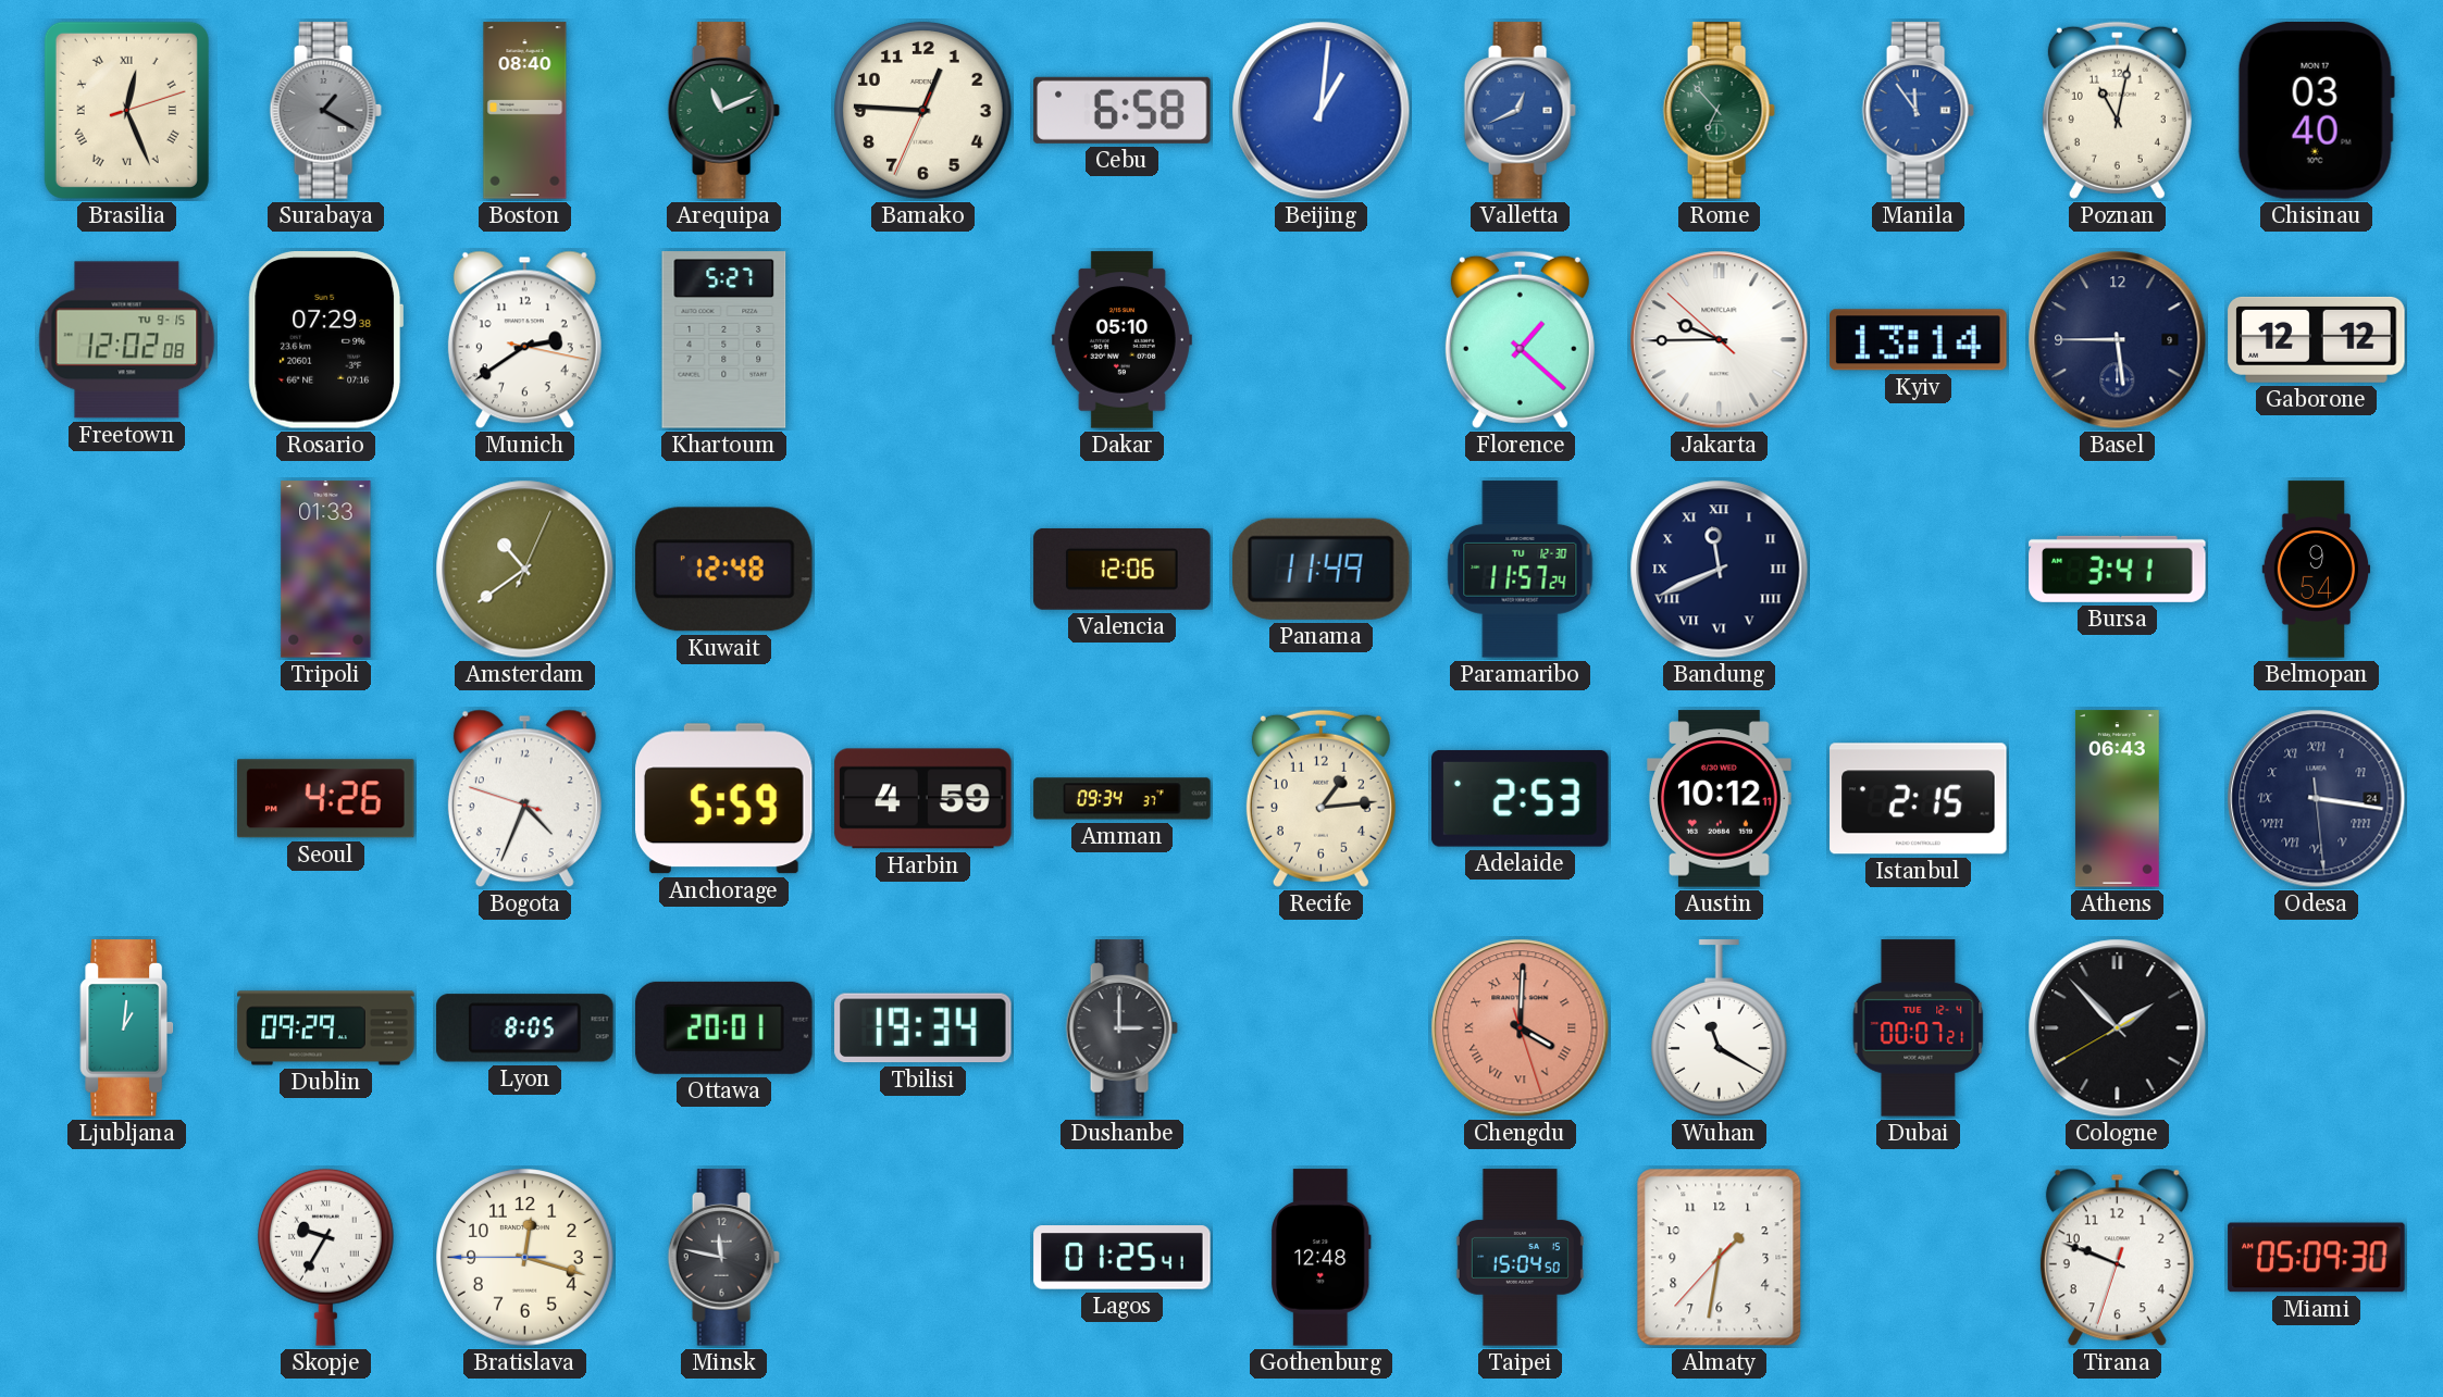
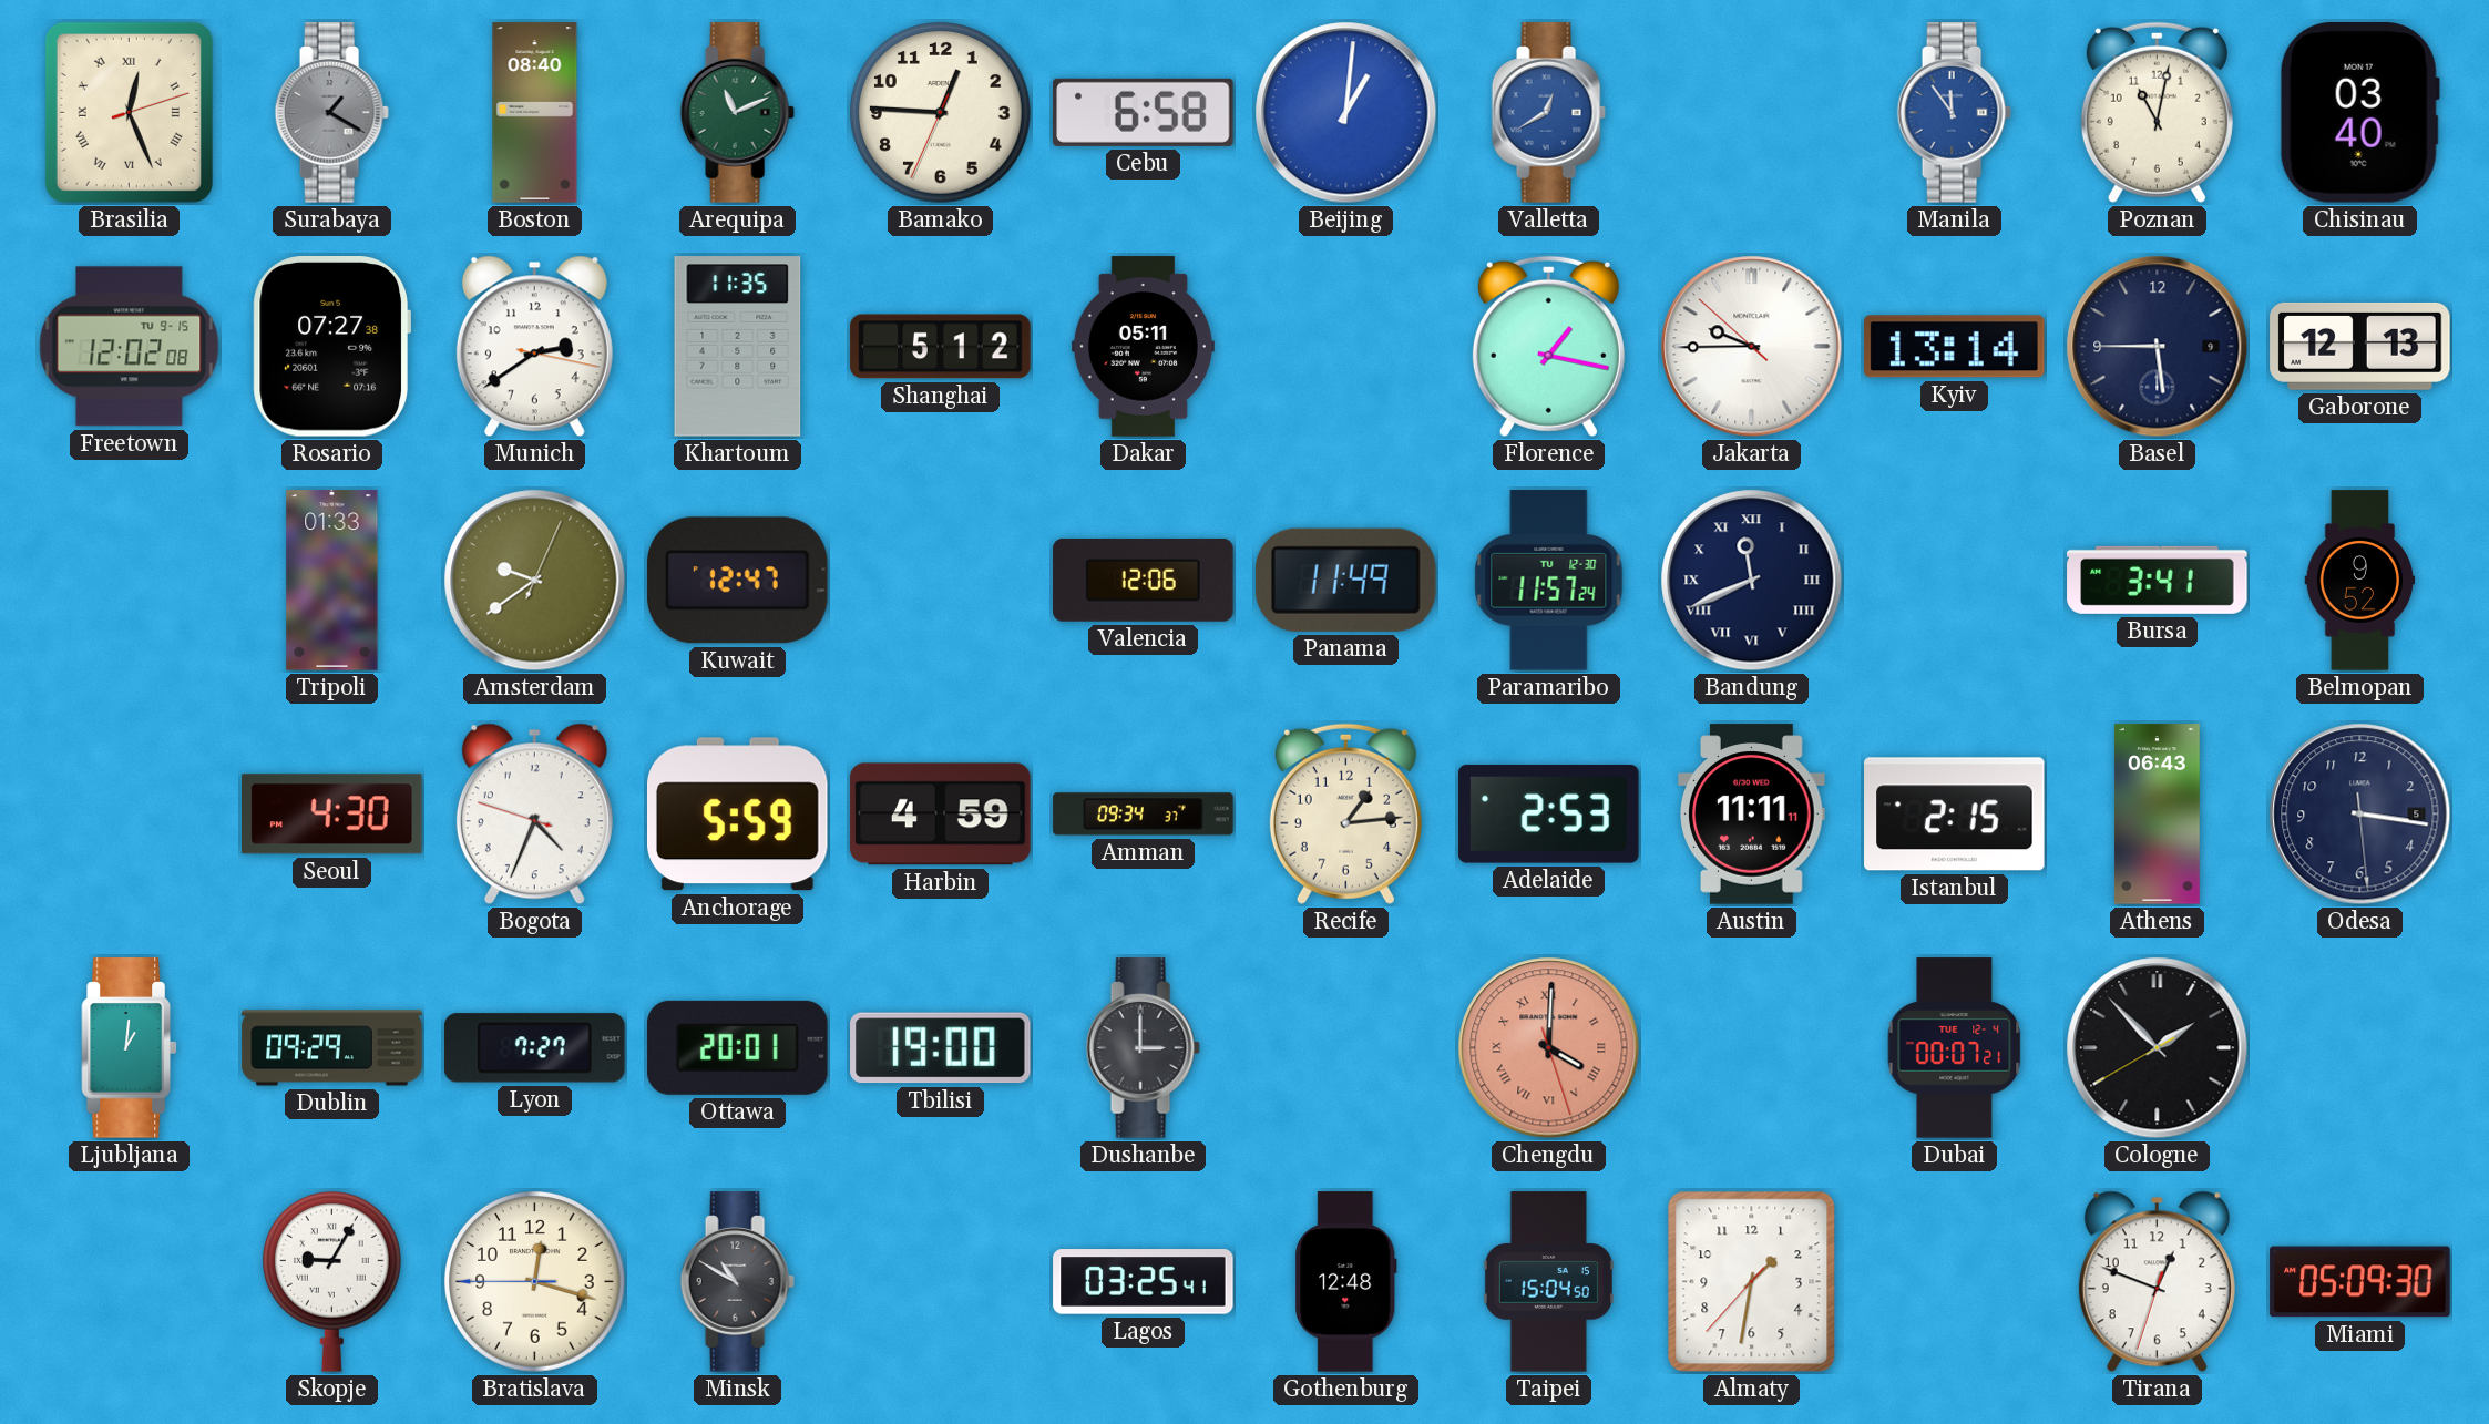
Valletta: 12:41 -> 12:40 (1548, 113)
Rome: 6:53 -> none (1719, 111)
Rosario: 07:29 -> 07:27 (332, 347)
Khartoum: 5:27 -> 11:35 (738, 347)
Shanghai: none -> 5:12 (941, 347)
Dakar: 05:10 -> 05:11 (1143, 347)
Florence: 1:22 -> 1:17 (1548, 346)
Gaborone: 12:12 -> 12:13 (2360, 346)
Amsterdam: 10:39 -> 9:39 (535, 581)
Kuwait: 12:48 -> 12:47 (738, 581)
Belmopan: 9:54 -> 9:52 (2360, 581)
Seoul: 4:26 -> 4:30 (332, 815)
Austin: 10:12 -> 11:11 (1752, 815)
Odesa date: 24 -> 5 (2360, 815)
Odesa numerals: Roman -> Arabic (2360, 815)
Lyon: 8:05 -> 7:27 (535, 1048)
Tbilisi: 19:34 -> 19:00 (941, 1048)
Wuhan: 11:20 -> none (1719, 1028)
Skopje: 9:35 -> 9:05 (331, 1281)
Minsk: 11:47 -> 10:50 (737, 1282)
Lagos: 01:25 -> 03:25 (1144, 1282)
Tirana: 9:48 -> 12:48 (2157, 1282)
